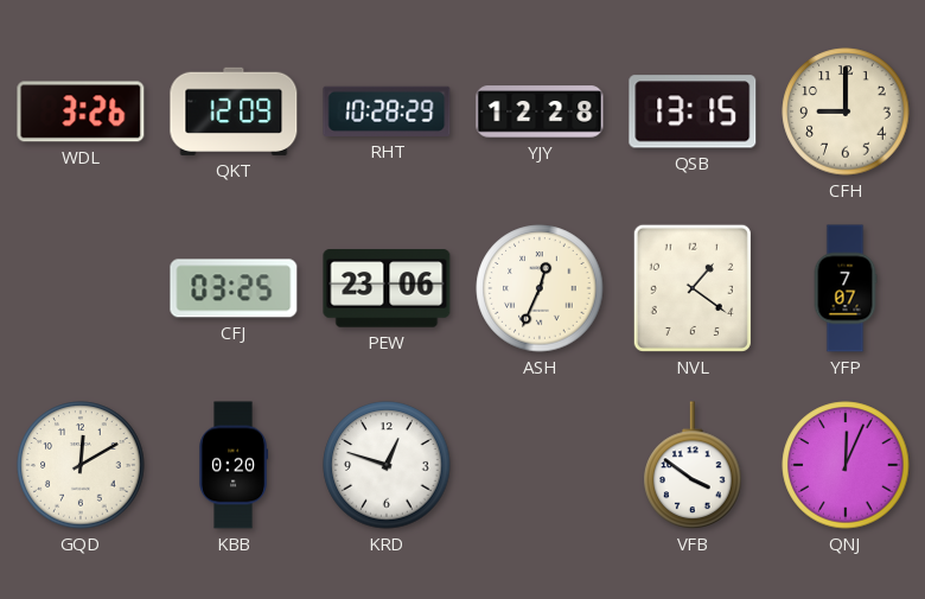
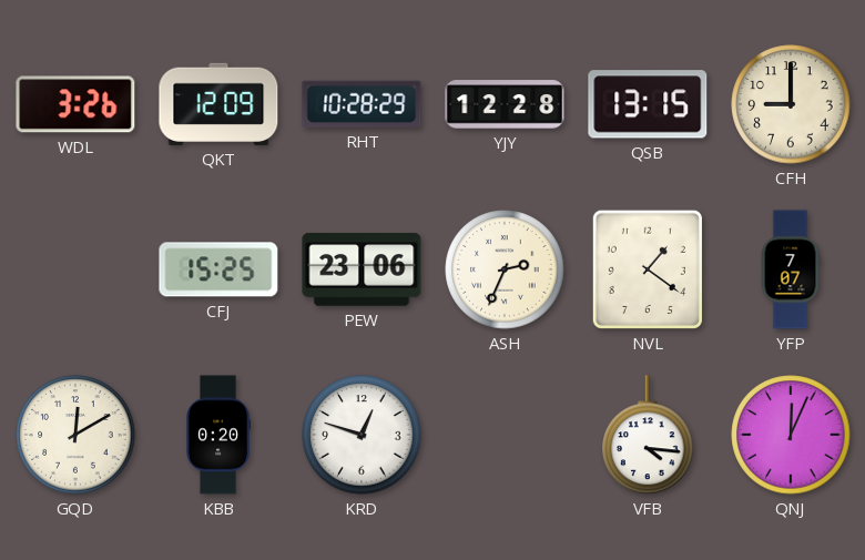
CFJ: 03:25 -> 15:25 (218, 269)
ASH: 12:34 -> 2:34 (505, 269)
VFB: 3:51 -> 4:16 (648, 435)
